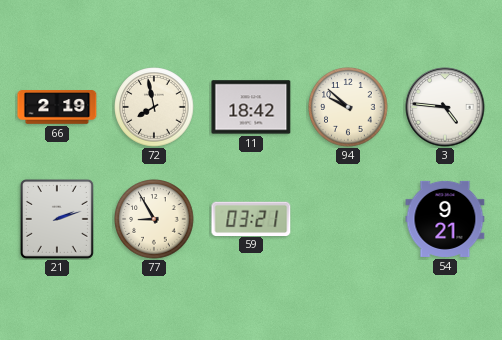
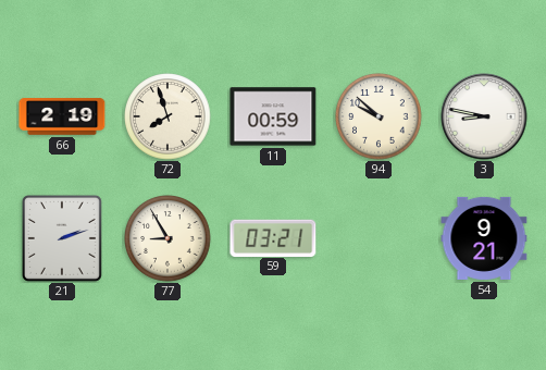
72: 7:58 -> 7:57 (167, 116)
11: 18:42 -> 00:59 (273, 116)
3: 4:46 -> 8:47 (484, 116)
